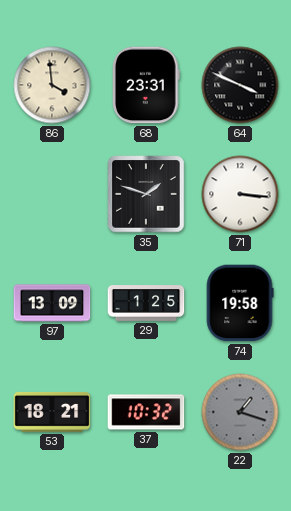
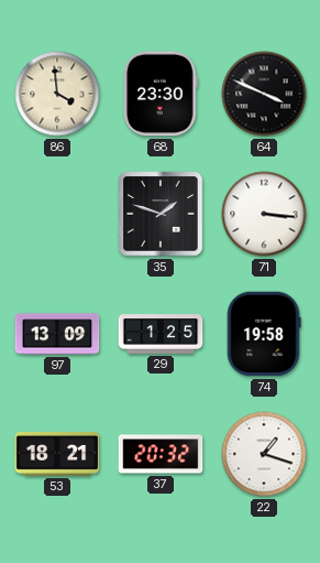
68: 23:31 -> 23:30 (161, 94)
37: 10:32 -> 20:32 (161, 454)
22 dial: grey -> white (264, 454)
